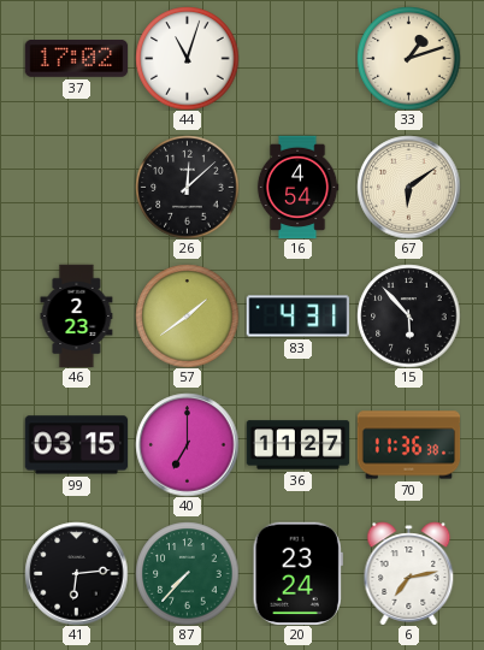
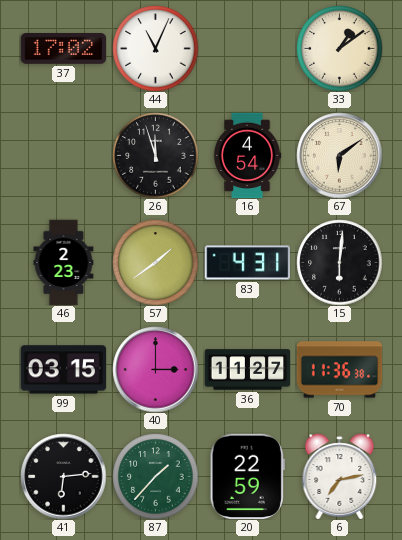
44: 11:03 -> 11:04 (155, 48)
33: 1:12 -> 1:09 (339, 48)
26: 12:08 -> 11:57 (155, 155)
15: 5:53 -> 6:01 (339, 262)
40: 7:00 -> 3:00 (155, 369)
87: 7:37 -> 1:37 (155, 476)
20: 23:24 -> 22:59 (247, 476)
